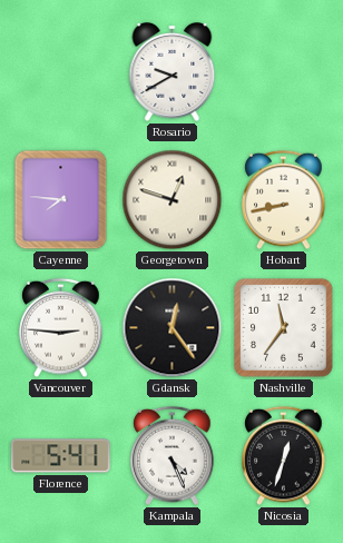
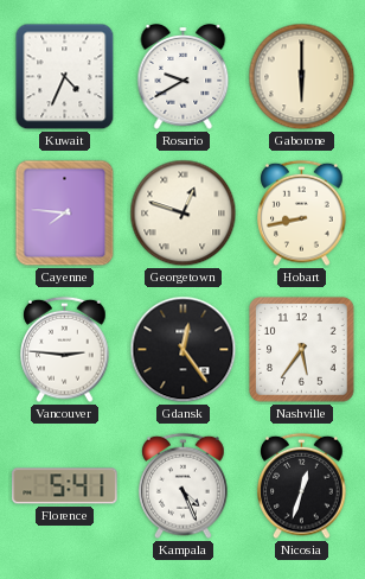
Kuwait: none -> 4:34 (65, 77)
Gaborone: none -> 6:00 (302, 77)
Nashville: 11:36 -> 5:36 (302, 350)
